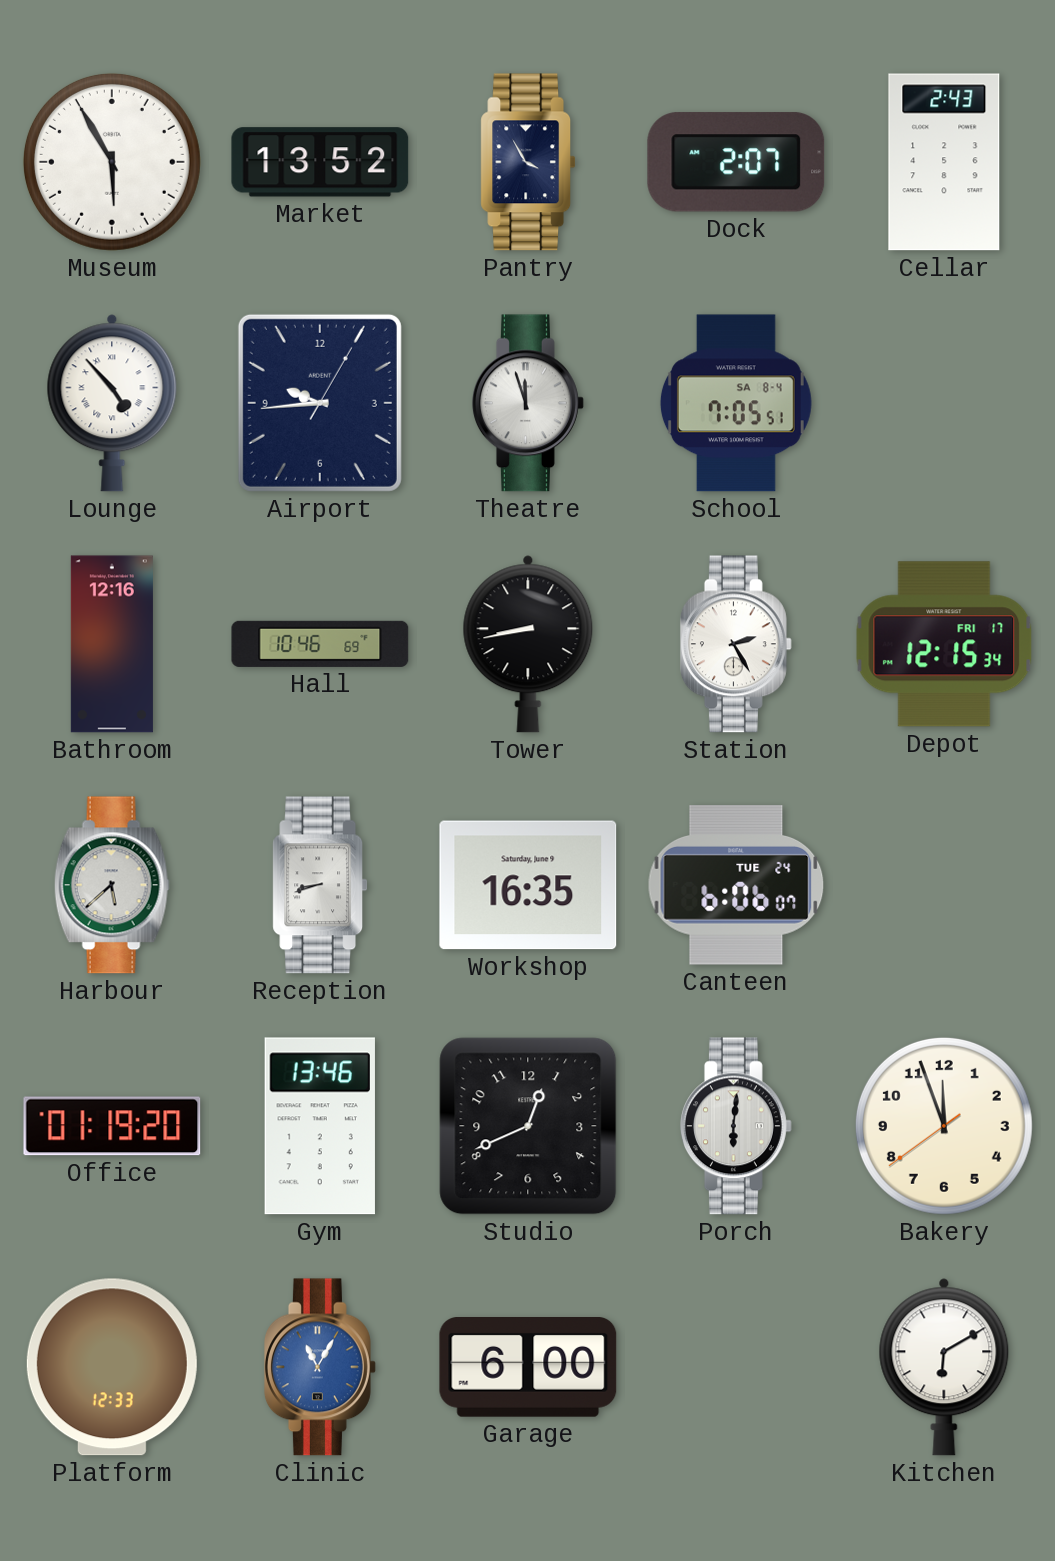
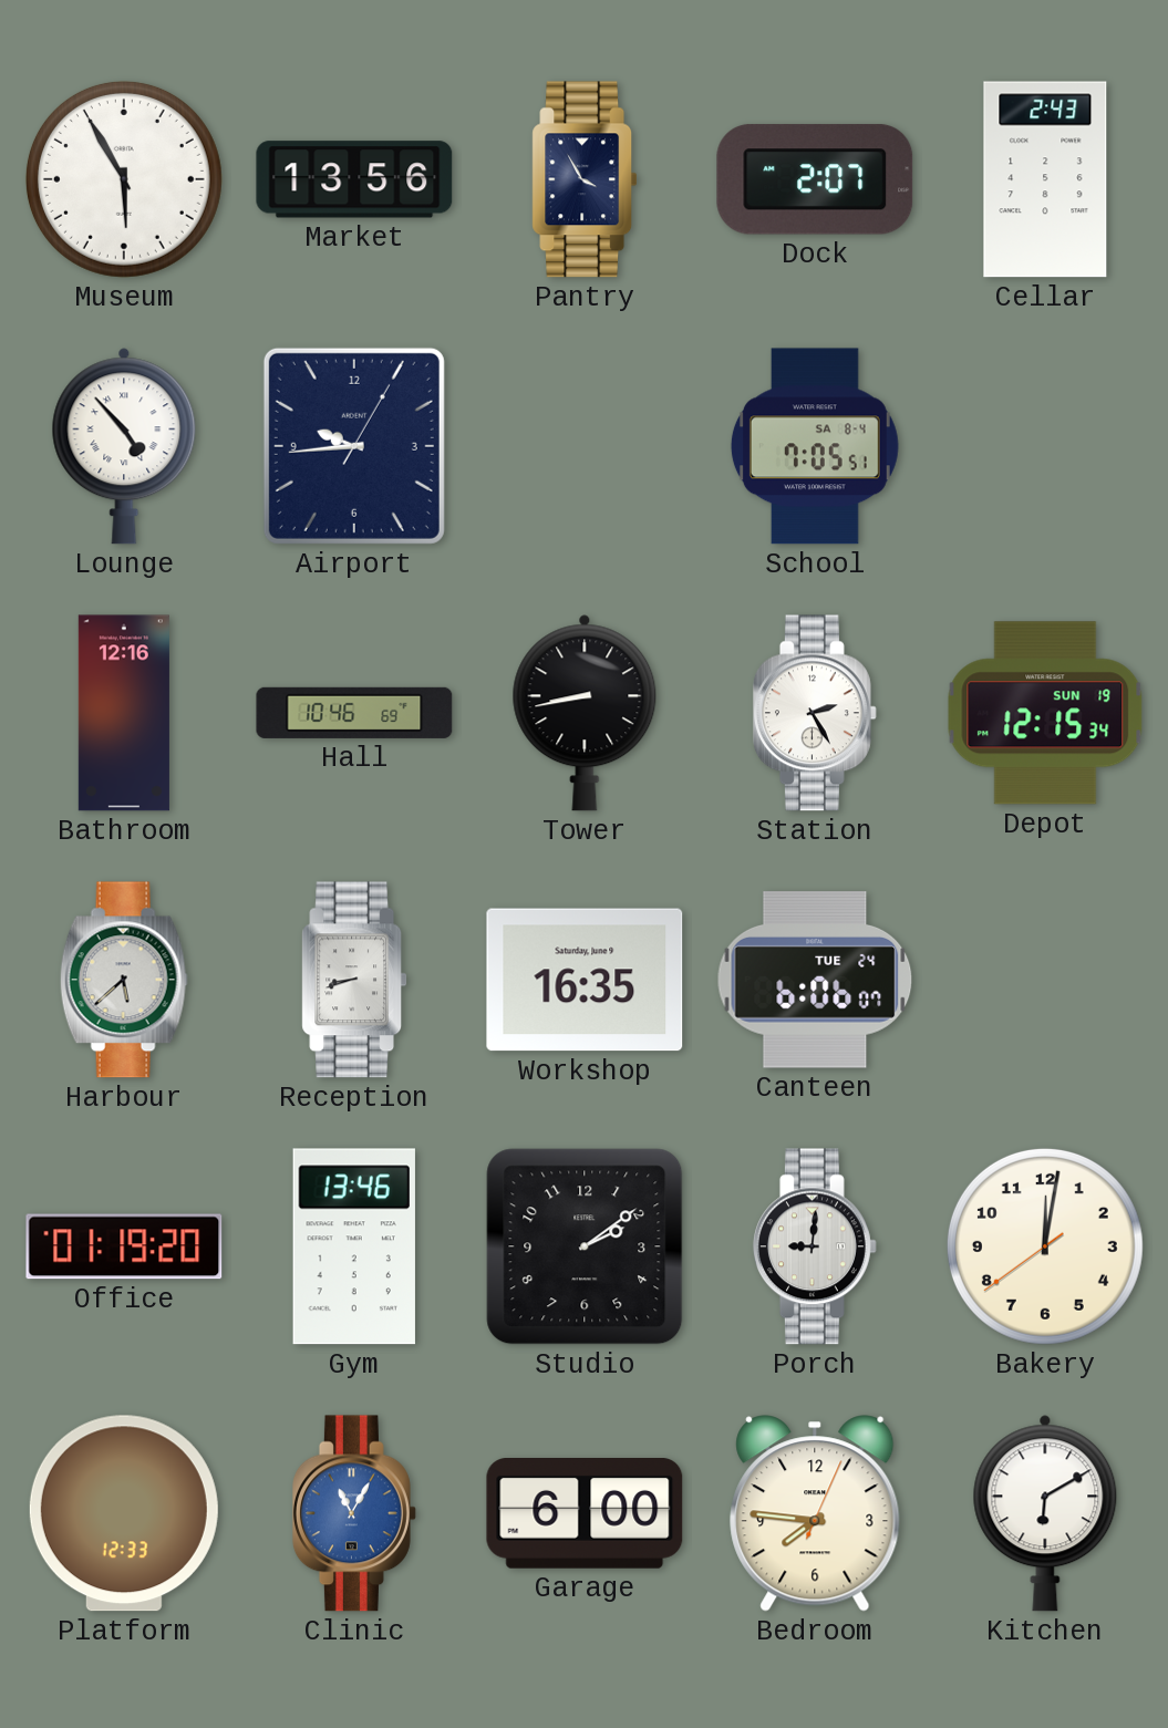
Market: 13:52 -> 13:56 (354, 179)
Theatre: 11:57 -> none (528, 403)
Depot date: FRI 17 -> SUN 19 (1045, 713)
Studio: 12:41 -> 2:09 (585, 1246)
Porch: 6:01 -> 9:01 (815, 1246)
Bakery: 11:56 -> 12:01 (1045, 1246)
Bedroom: none -> 7:46 (815, 1513)
